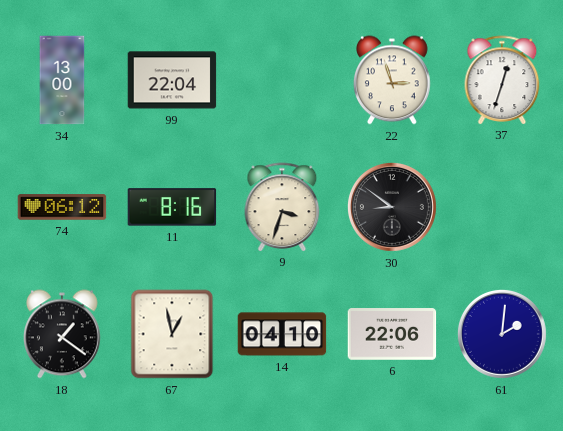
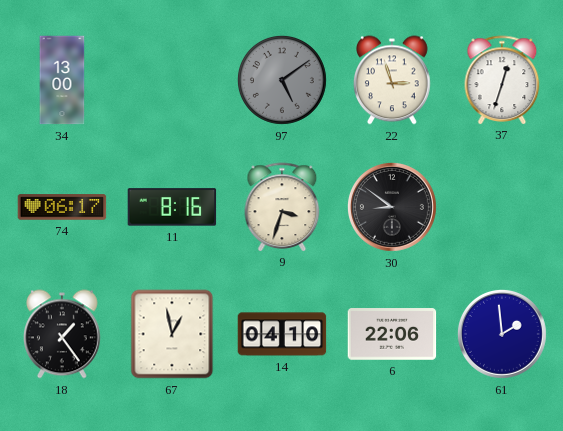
99: 22:04 -> none (172, 80)
97: none -> 5:09 (282, 80)
74: 06:12 -> 06:17 (62, 207)
18: 1:21 -> 1:24 (62, 334)
61: 2:01 -> 1:59 (502, 334)
